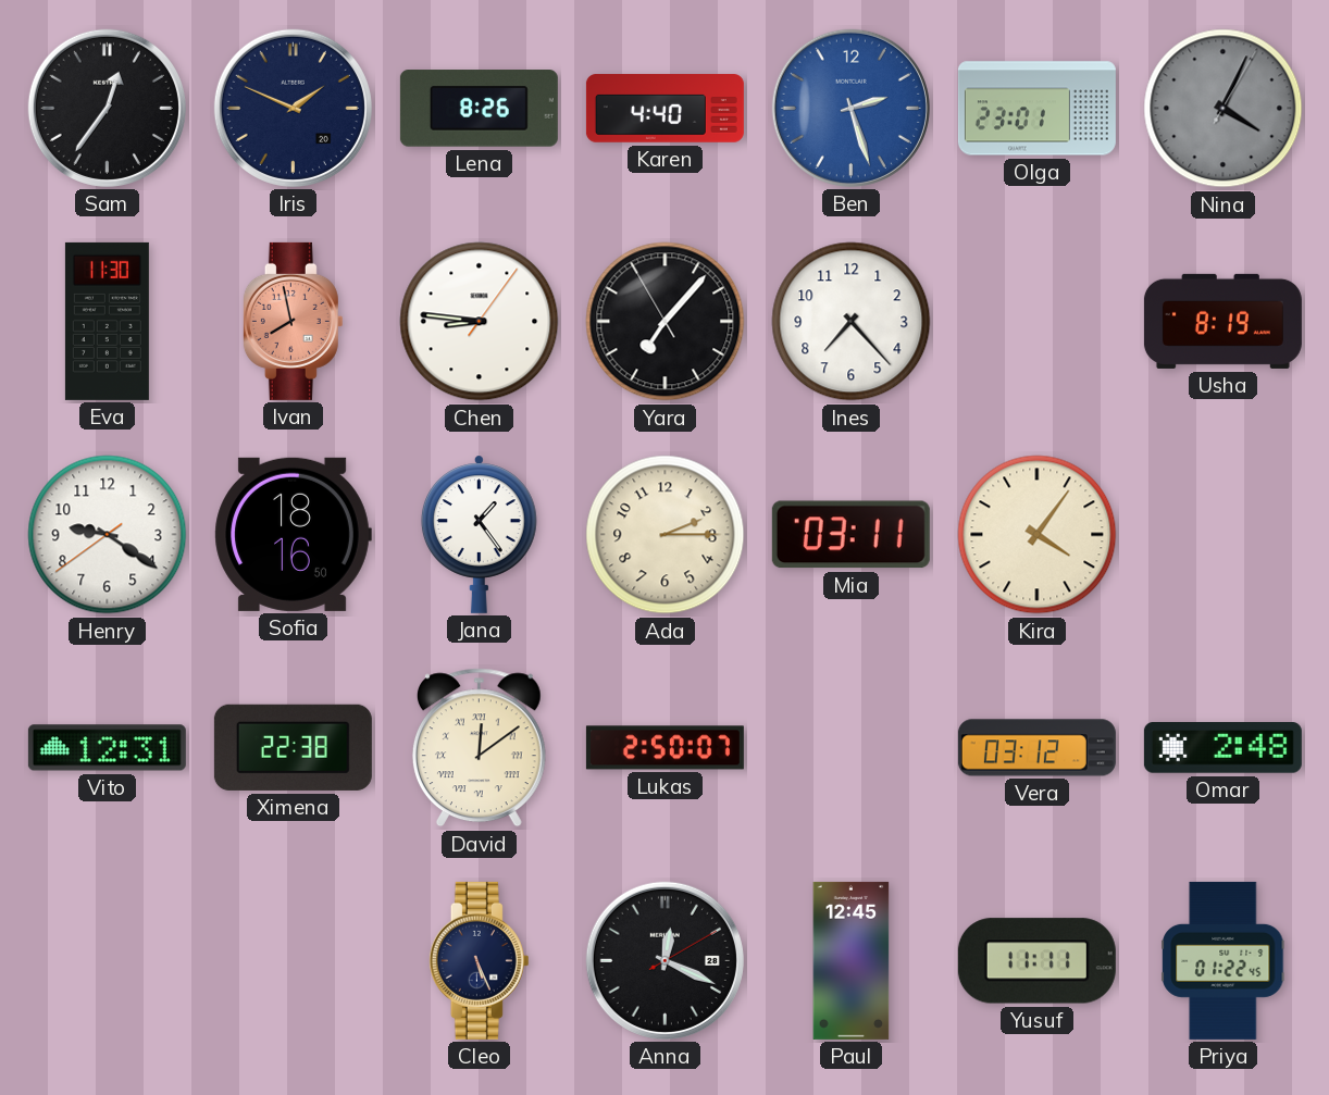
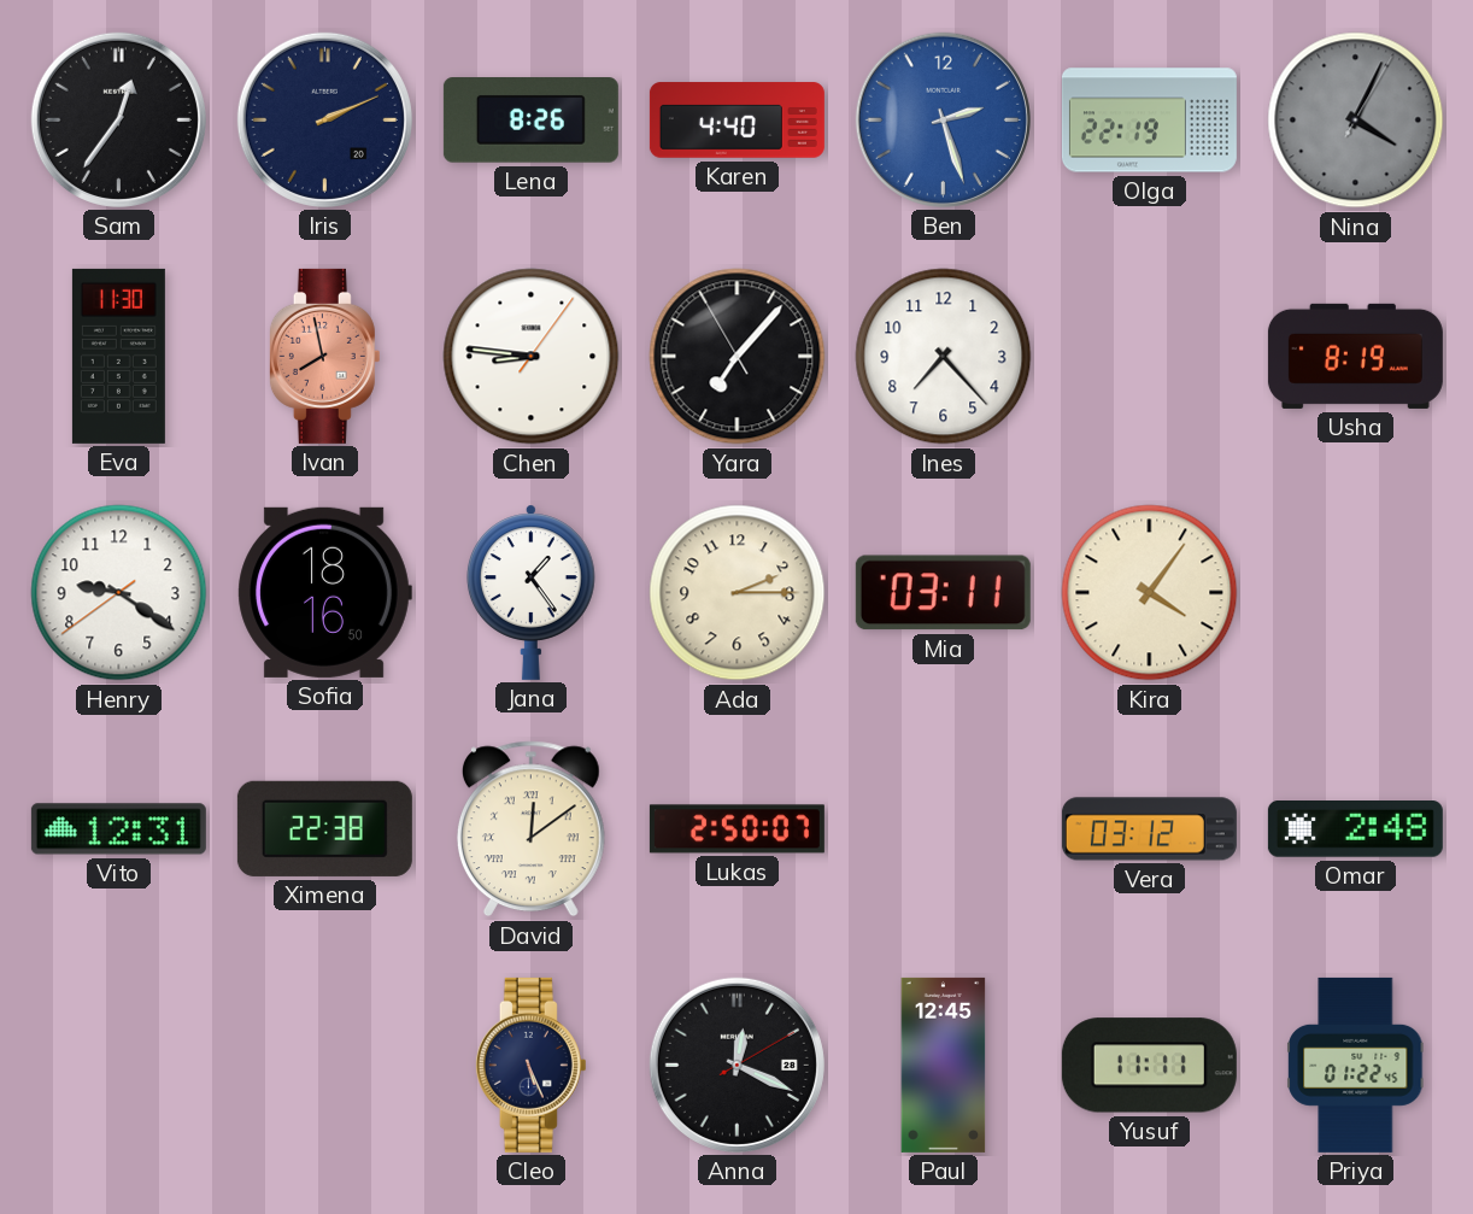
Iris: 1:49 -> 2:11 (324, 119)
Olga: 23:01 -> 22:19 (1149, 121)
